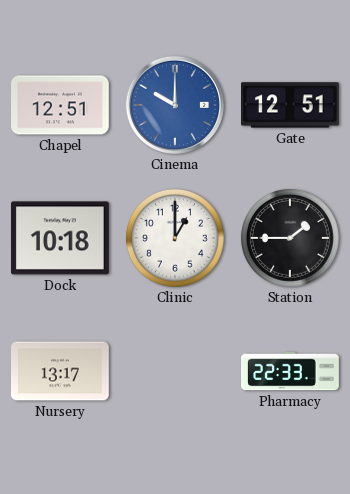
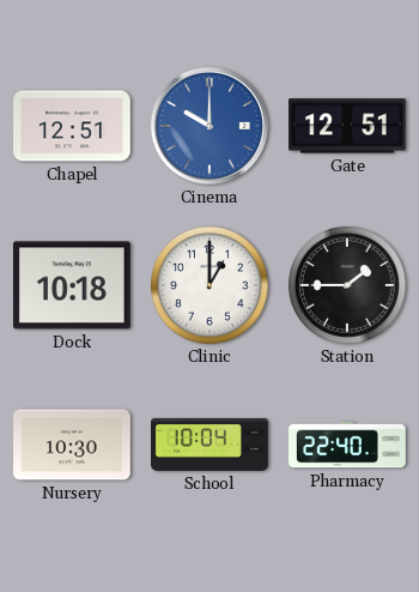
Nursery: 13:17 -> 10:30 (73, 445)
School: none -> 10:04 (211, 445)
Pharmacy: 22:33 -> 22:40 (348, 445)
